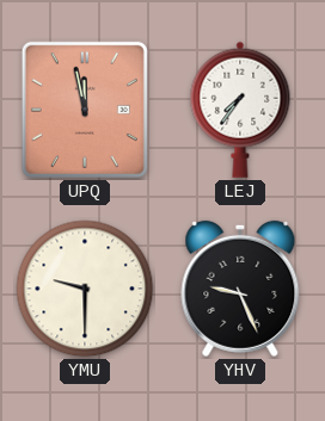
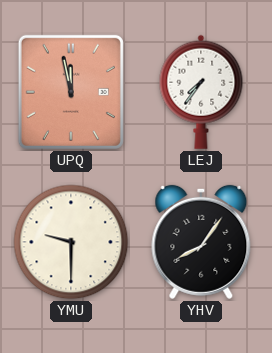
YHV: 9:26 -> 8:06 (201, 242)
